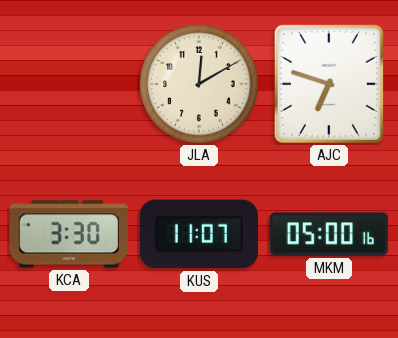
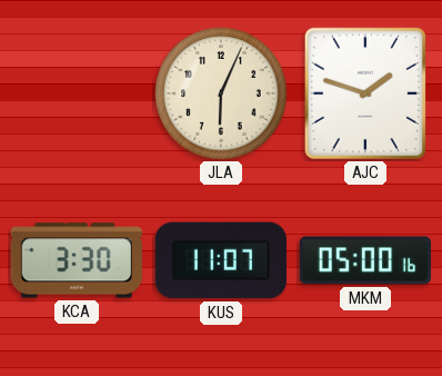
JLA: 12:10 -> 6:04 (221, 93)
AJC: 6:48 -> 1:48 (365, 93)
